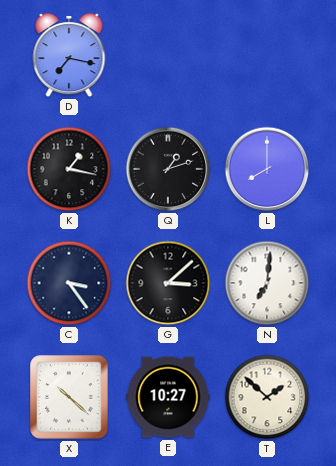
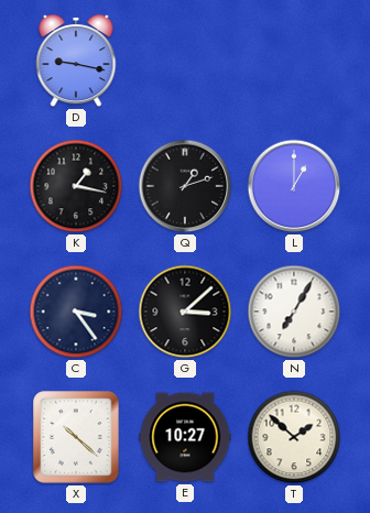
D: 7:17 -> 9:17 (76, 62)
L: 8:00 -> 1:00 (294, 186)
N: 7:01 -> 7:05 (294, 312)
